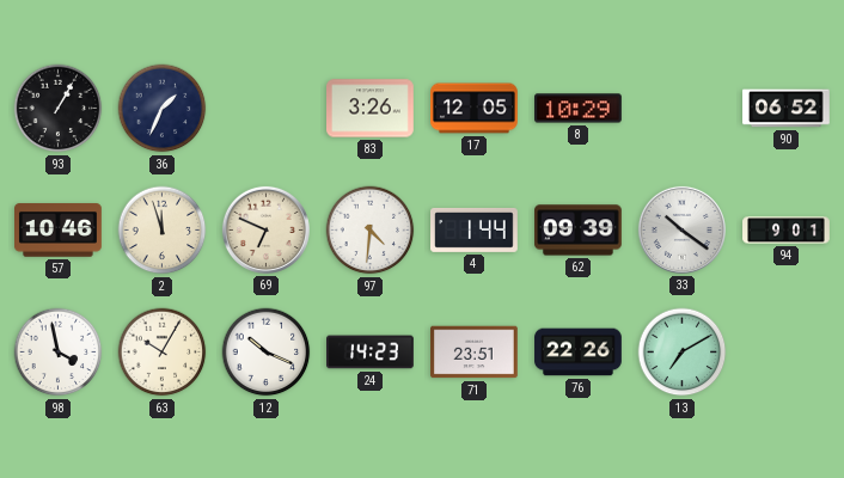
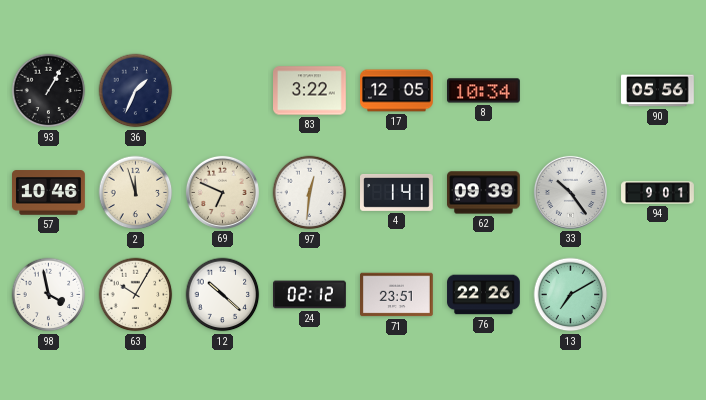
83: 3:26 -> 3:22 (310, 91)
8: 10:29 -> 10:34 (484, 91)
90: 06:52 -> 05:56 (658, 91)
97: 4:31 -> 12:31 (310, 193)
4: 1:44 -> 1:41 (397, 192)
33: 10:21 -> 10:24 (570, 192)
12: 10:19 -> 10:22 (223, 295)
24: 14:23 -> 02:12 (310, 295)
